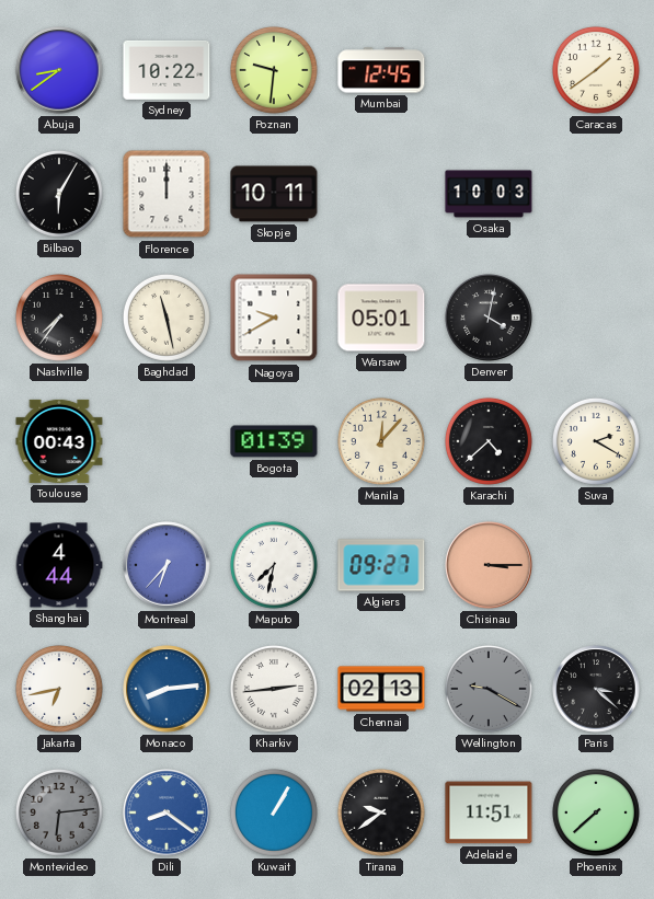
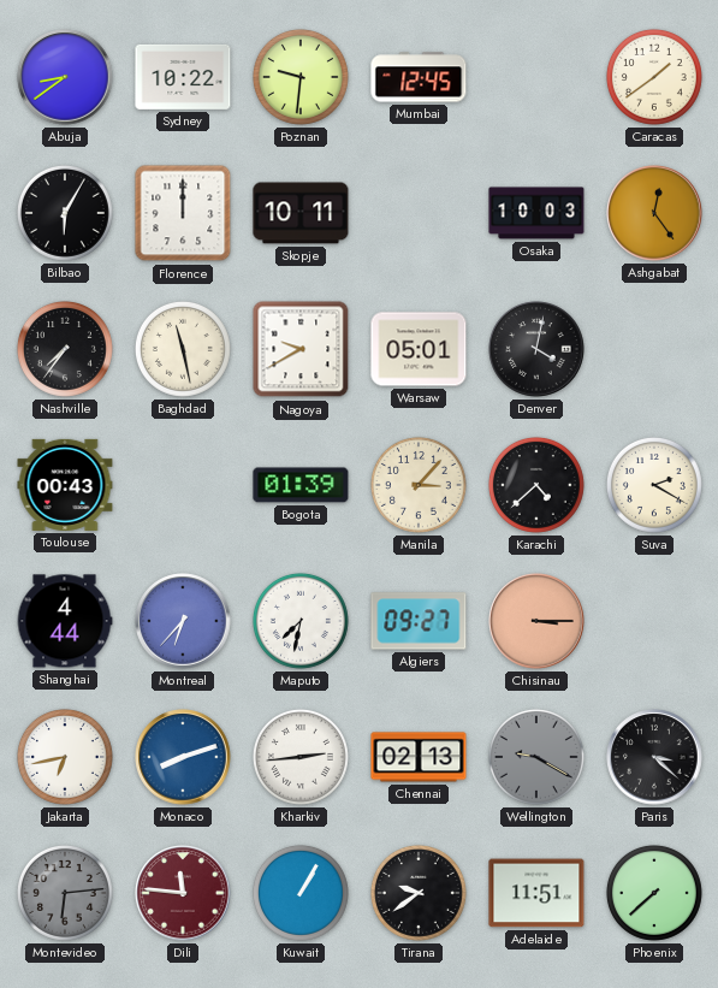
Ashgabat: none -> 12:24 (654, 213)
Manila: 12:07 -> 3:07 (419, 485)
Monaco: 8:14 -> 8:12 (183, 757)
Dili: 8:21 -> 11:46 (183, 893)
Dili dial: blue -> burgundy (183, 893)
